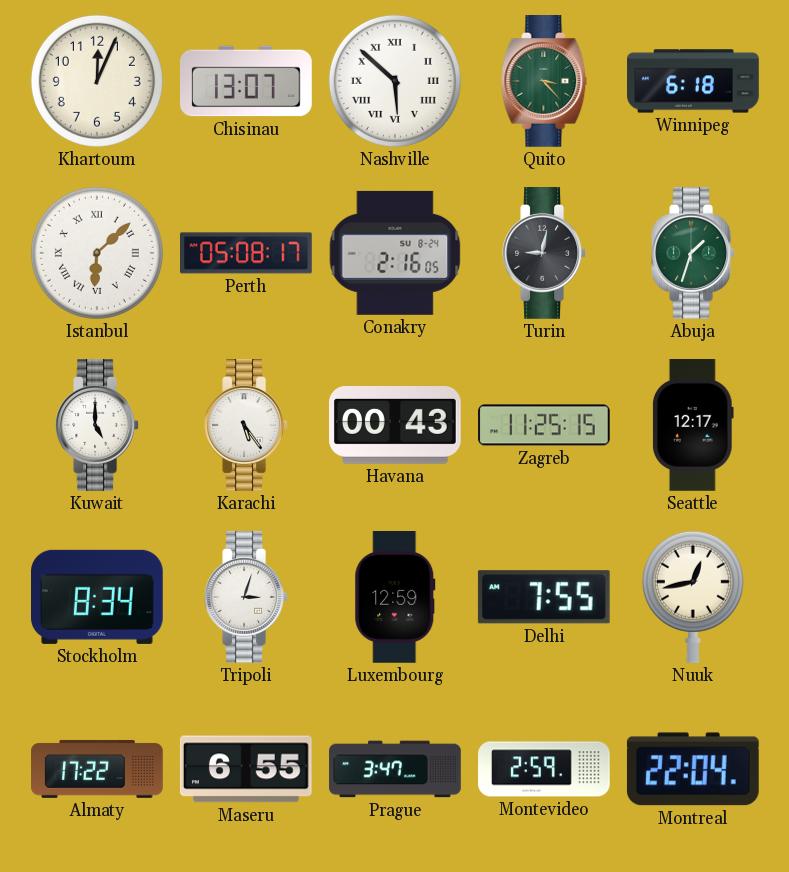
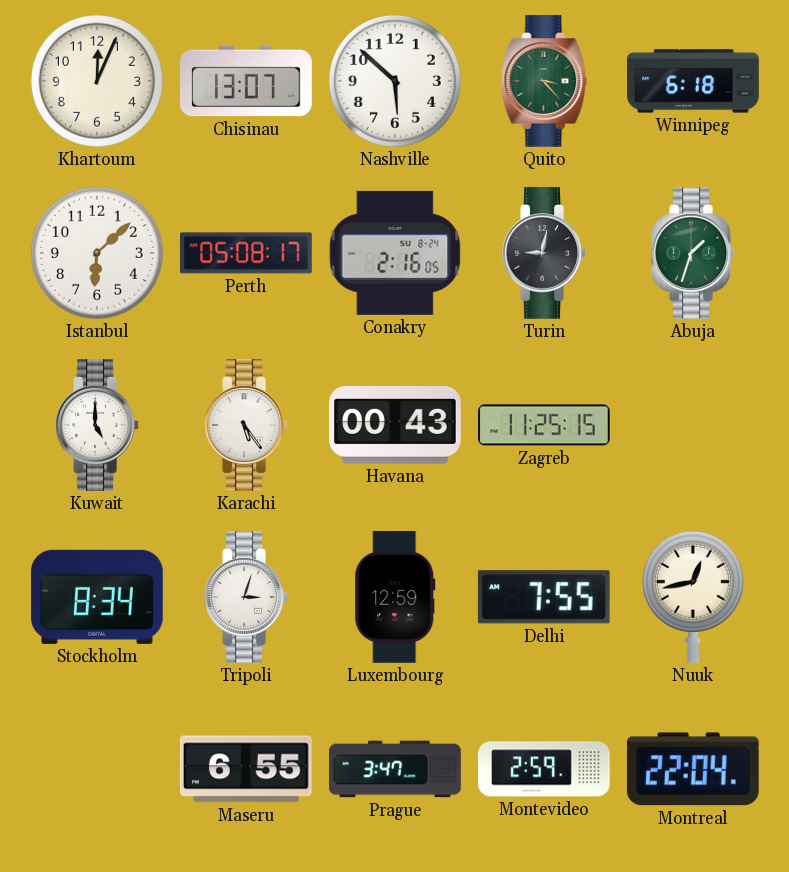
Nashville numerals: Roman -> Arabic (395, 81)
Istanbul numerals: Roman -> Arabic (97, 253)
Seattle: 12:17 -> none (693, 426)
Almaty: 17:22 -> none (97, 769)
